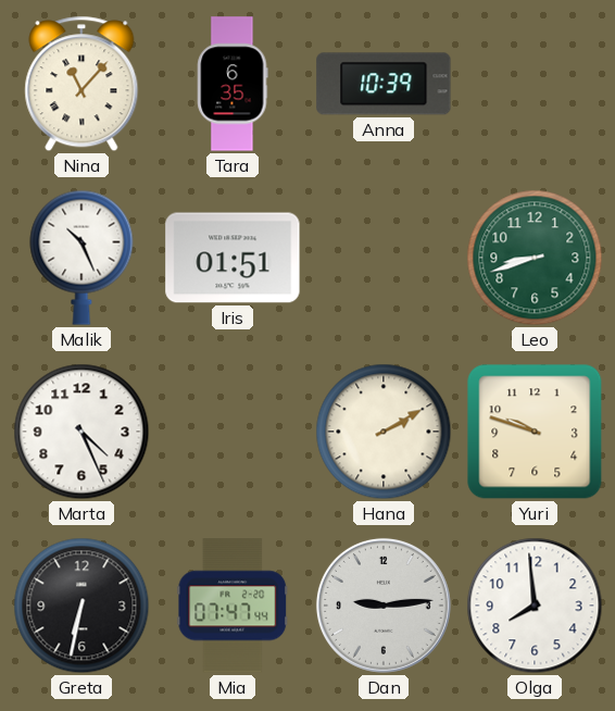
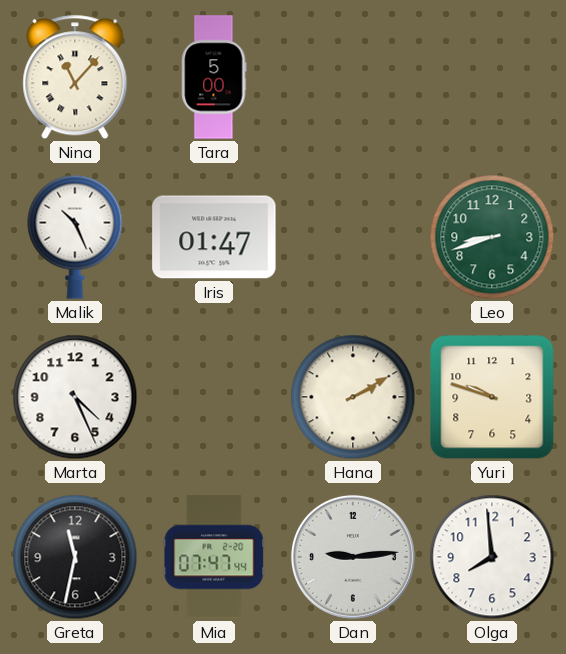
Tara: 6:35 -> 5:00 (214, 77)
Anna: 10:39 -> none (384, 84)
Iris: 01:51 -> 01:47 (214, 237)
Greta: 6:32 -> 11:32 (75, 557)
